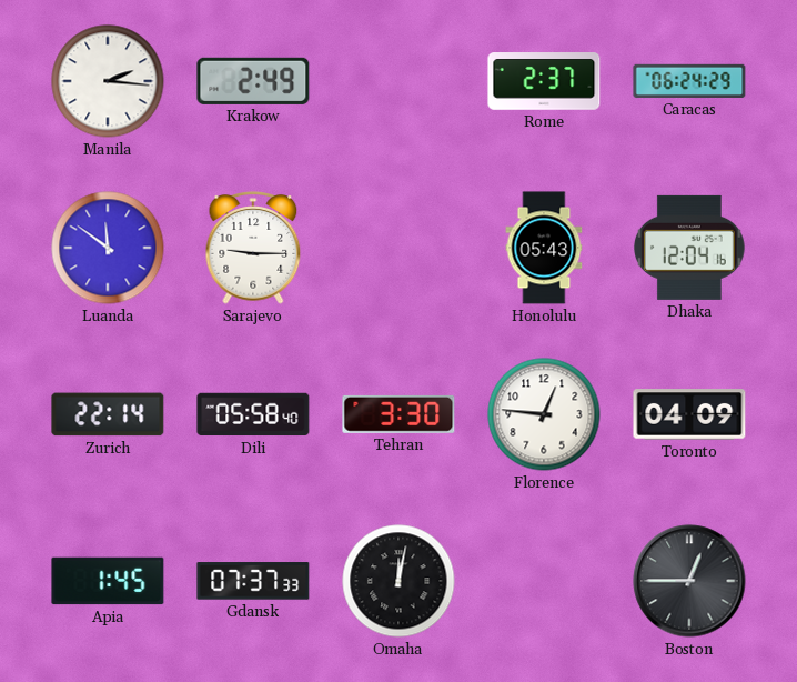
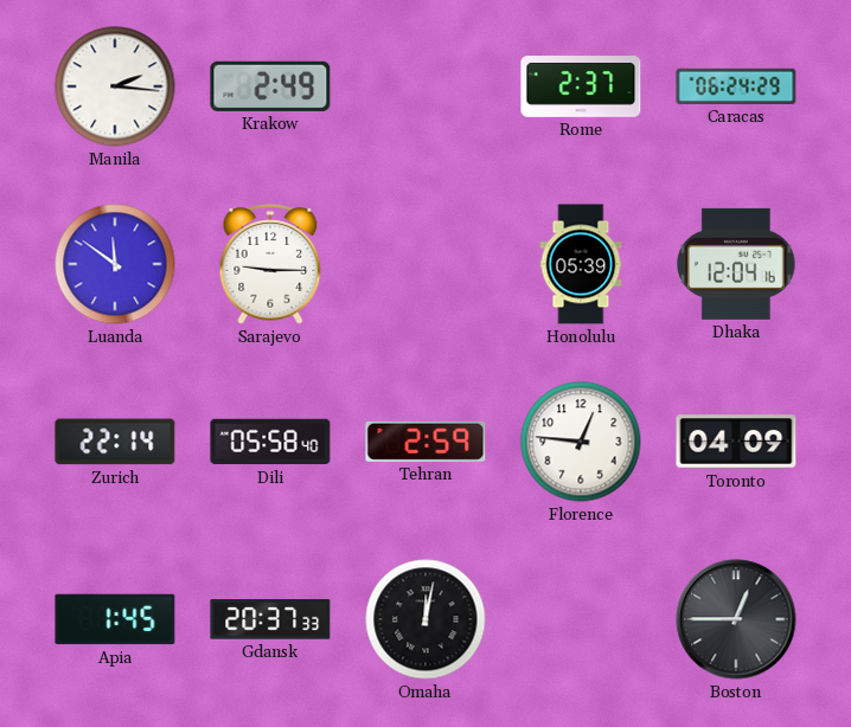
Honolulu: 05:43 -> 05:39 (581, 264)
Tehran: 3:30 -> 2:59 (426, 442)
Gdansk: 07:37 -> 20:37 (270, 619)
